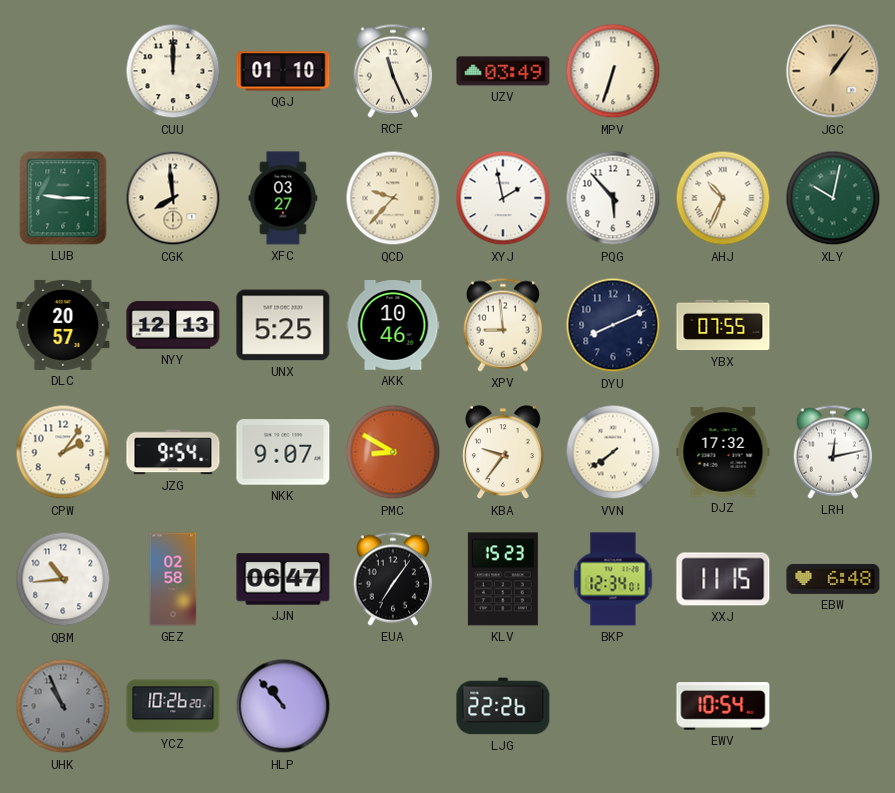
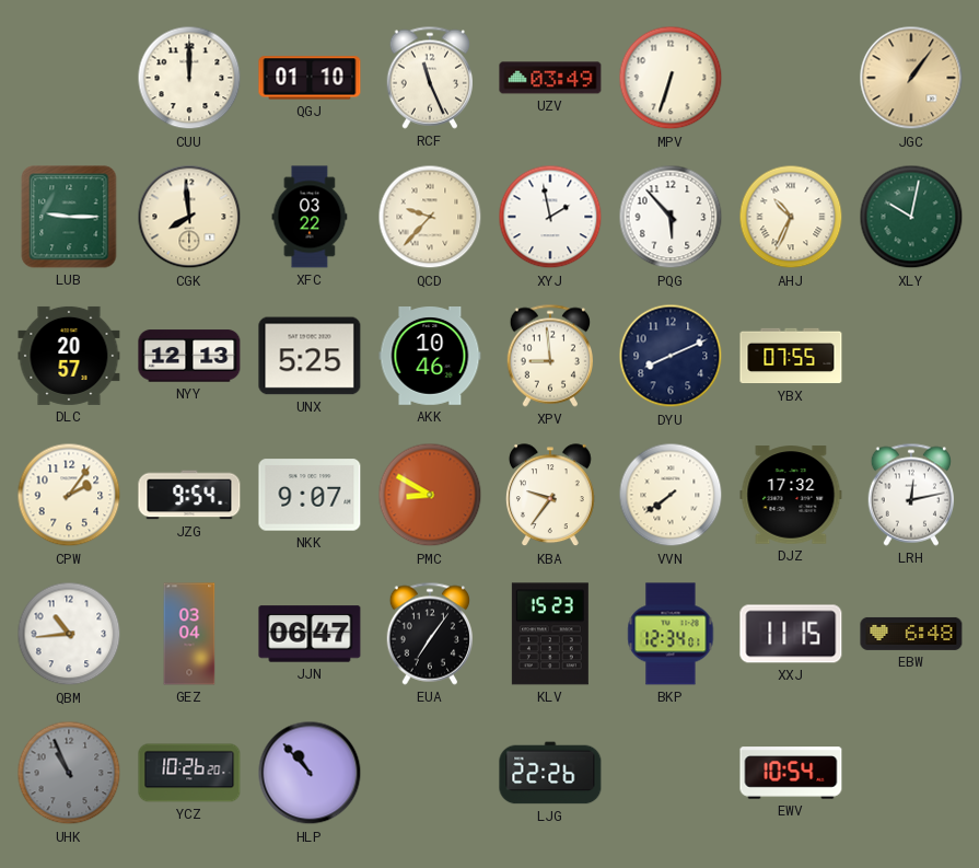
XFC: 03:27 -> 03:22 (310, 217)
GEZ: 02:58 -> 03:04 (189, 634)
